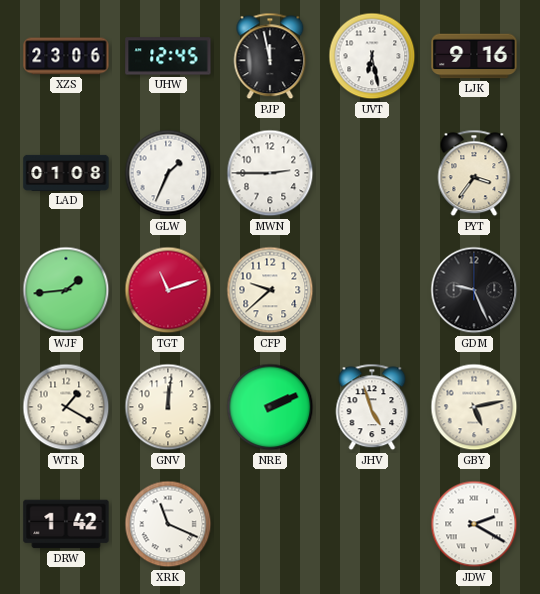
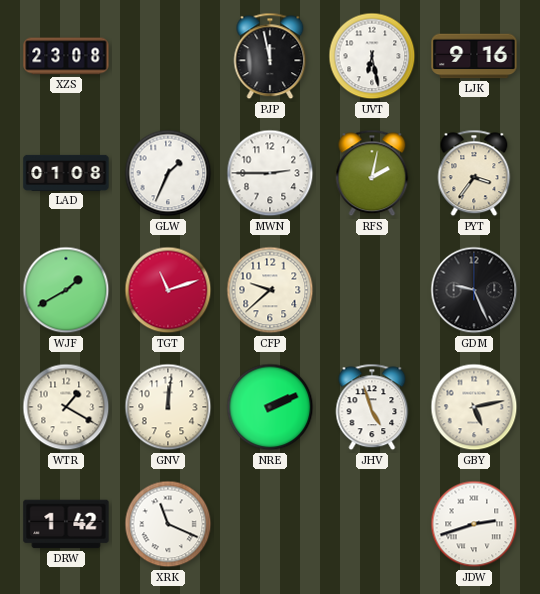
XZS: 23:06 -> 23:08 (66, 56)
UHW: 12:45 -> none (168, 56)
RFS: none -> 2:02 (372, 173)
WJF: 1:44 -> 1:40 (66, 290)
JDW: 2:20 -> 2:42 (474, 524)
